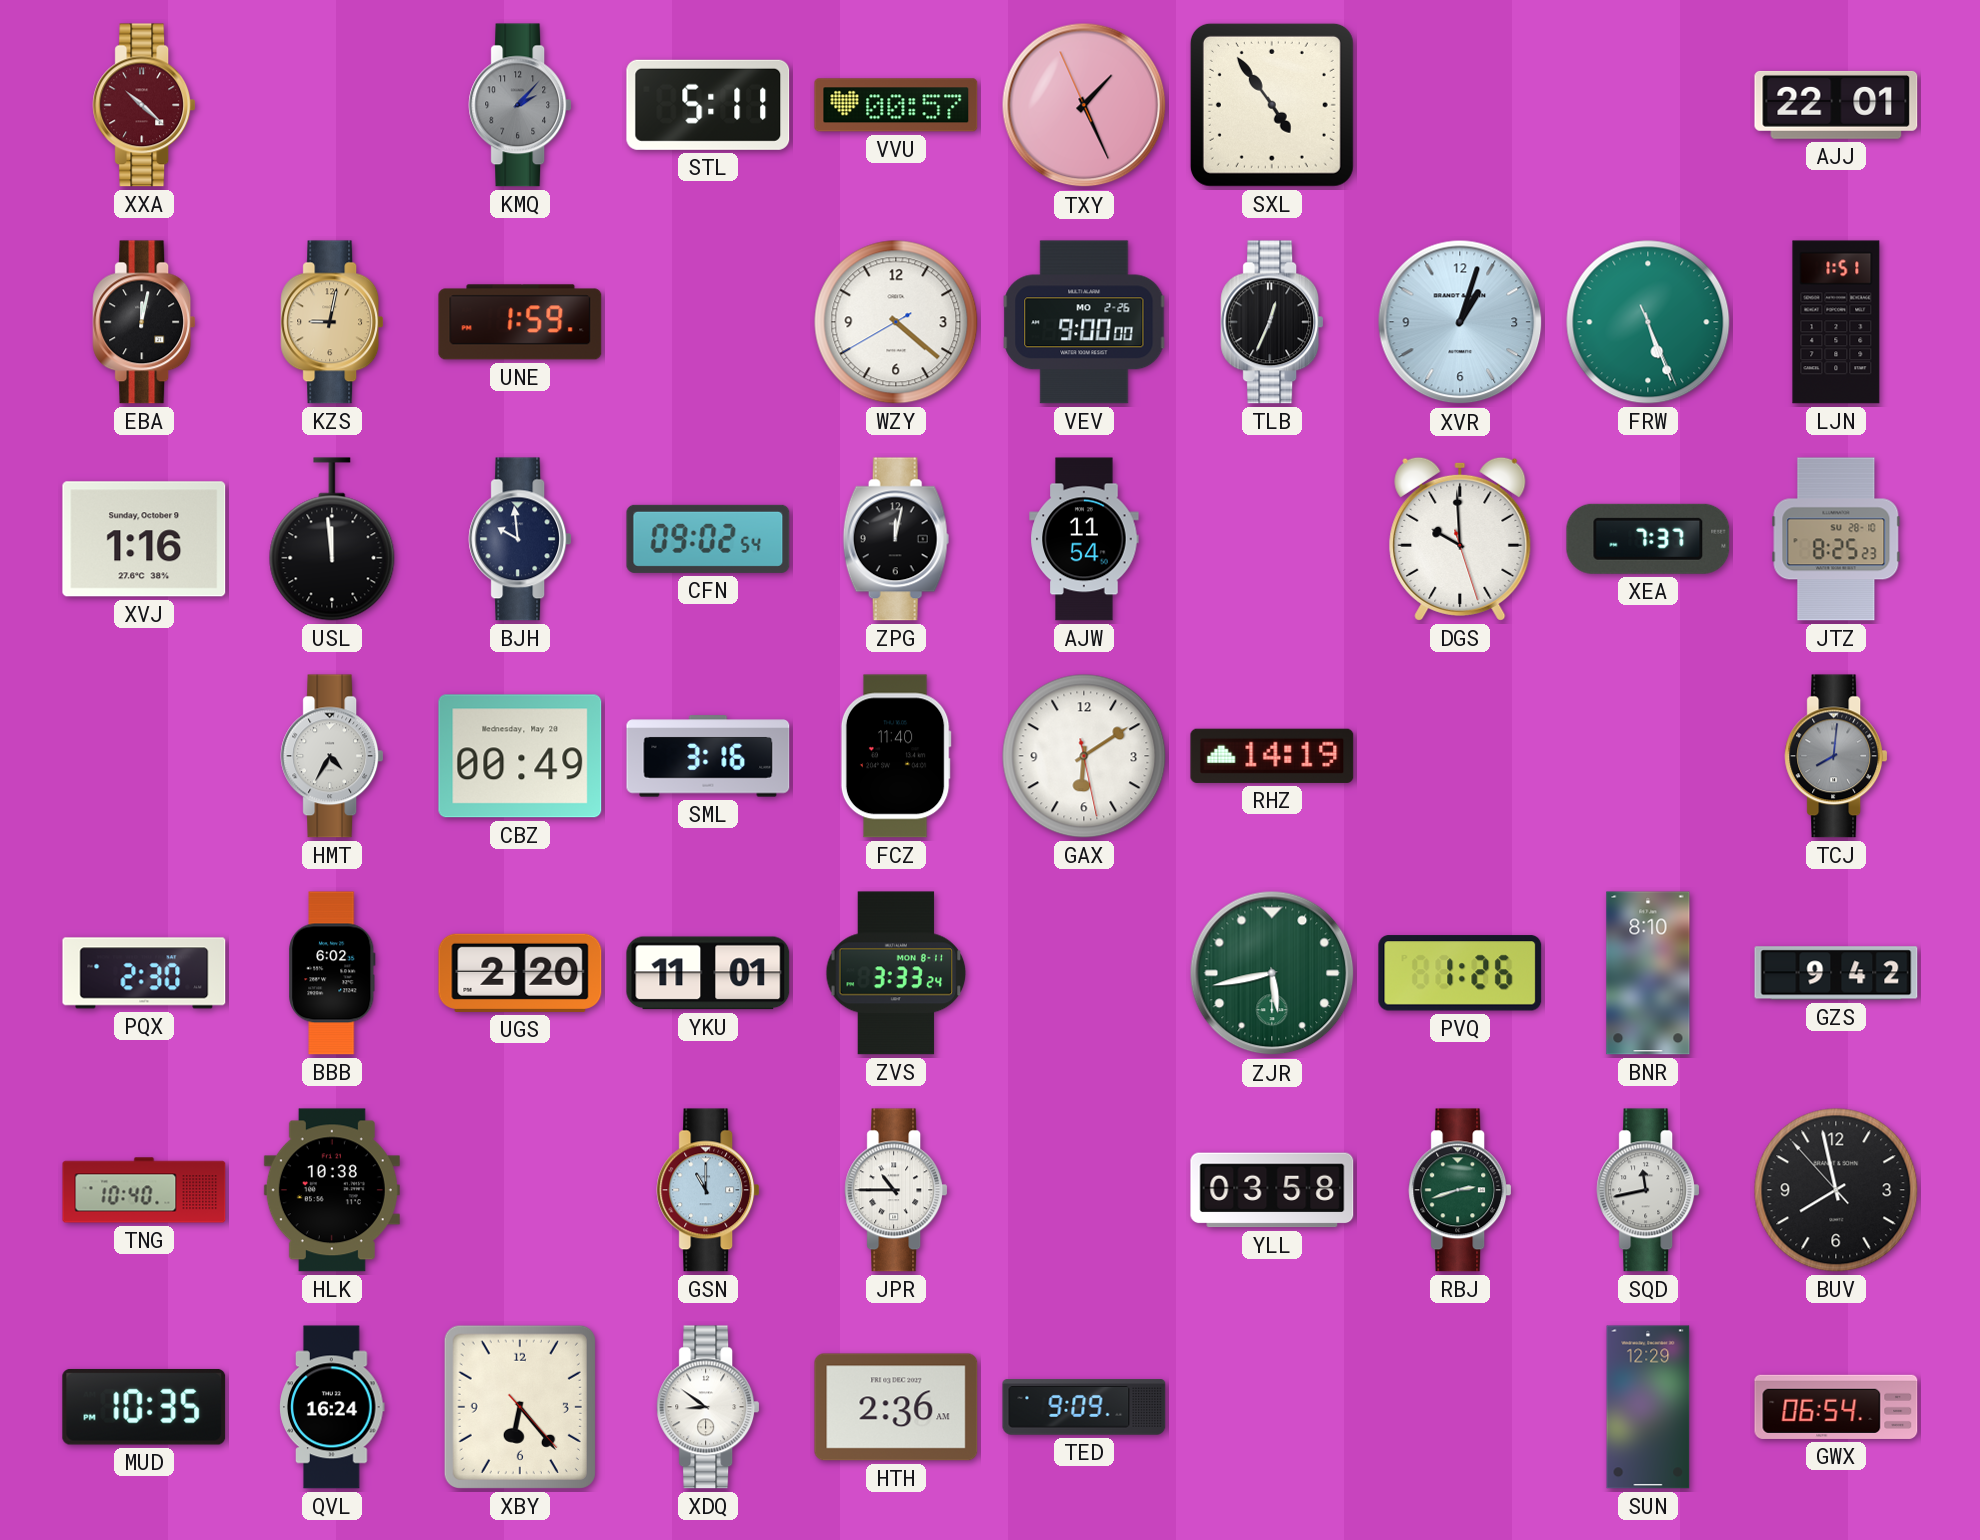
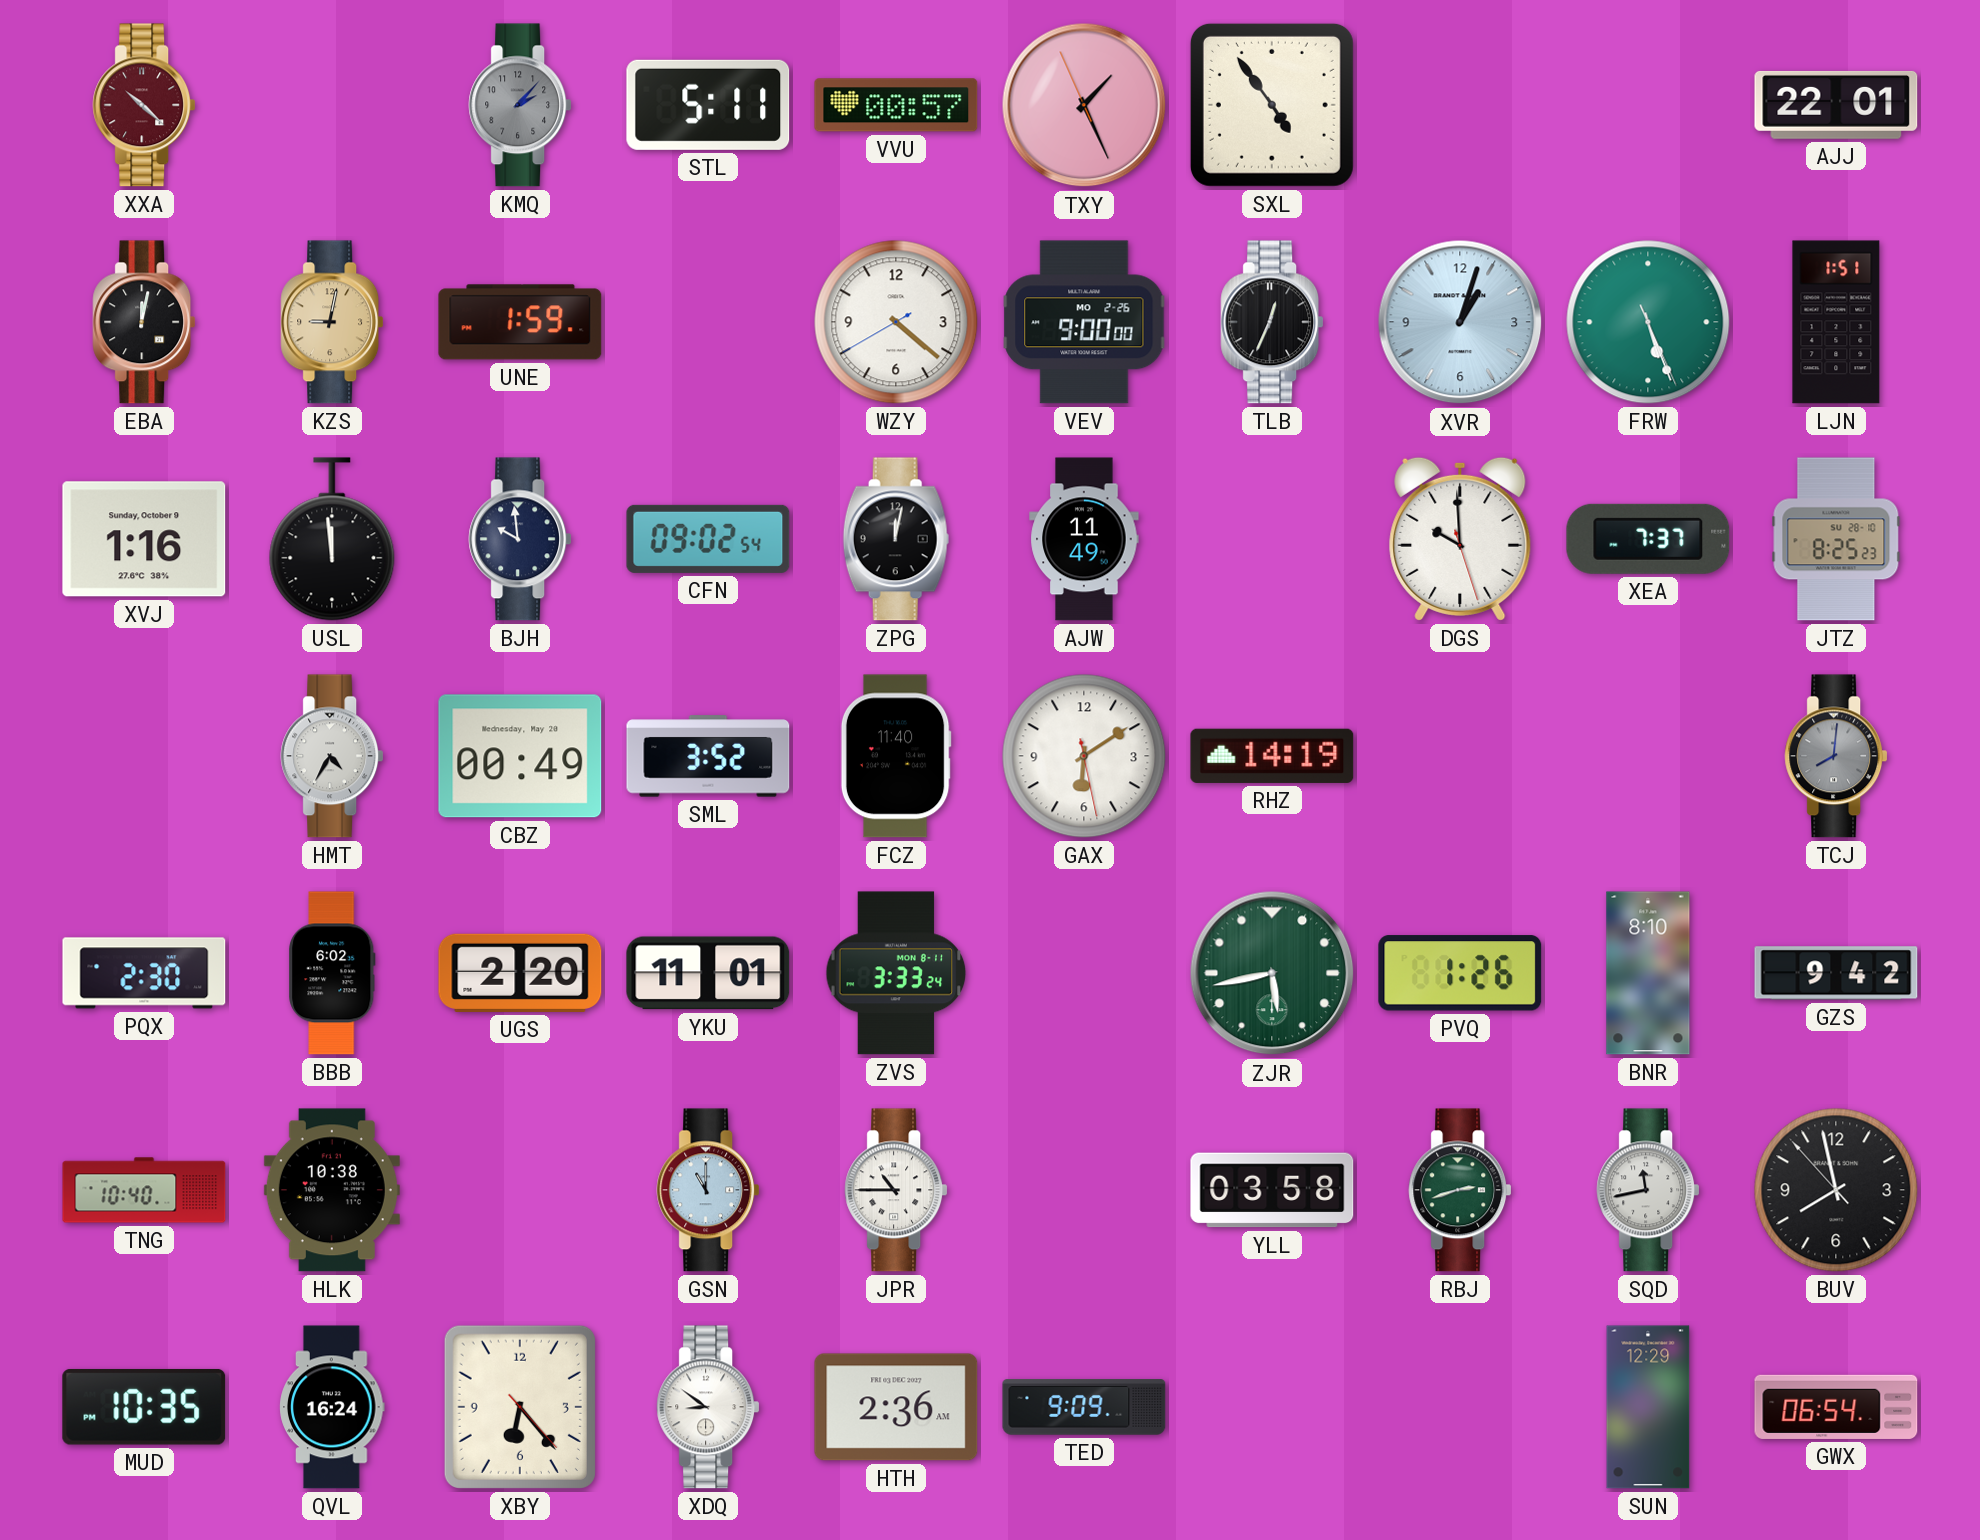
AJW: 11:54 -> 11:49 (1084, 539)
SML: 3:16 -> 3:52 (708, 756)
